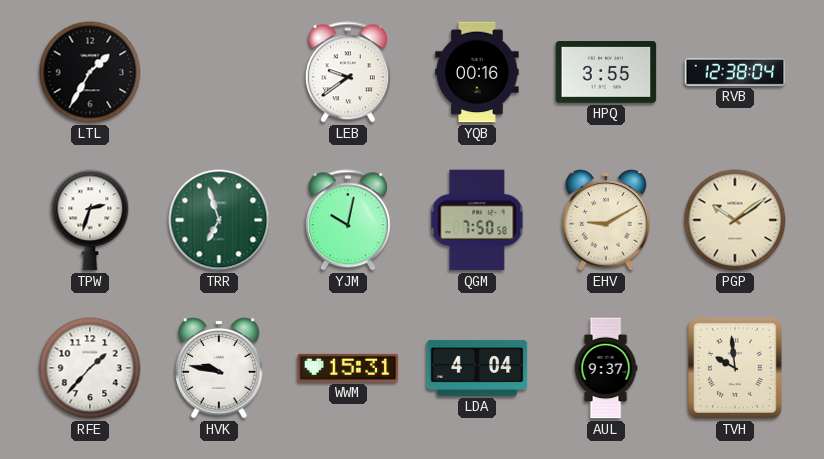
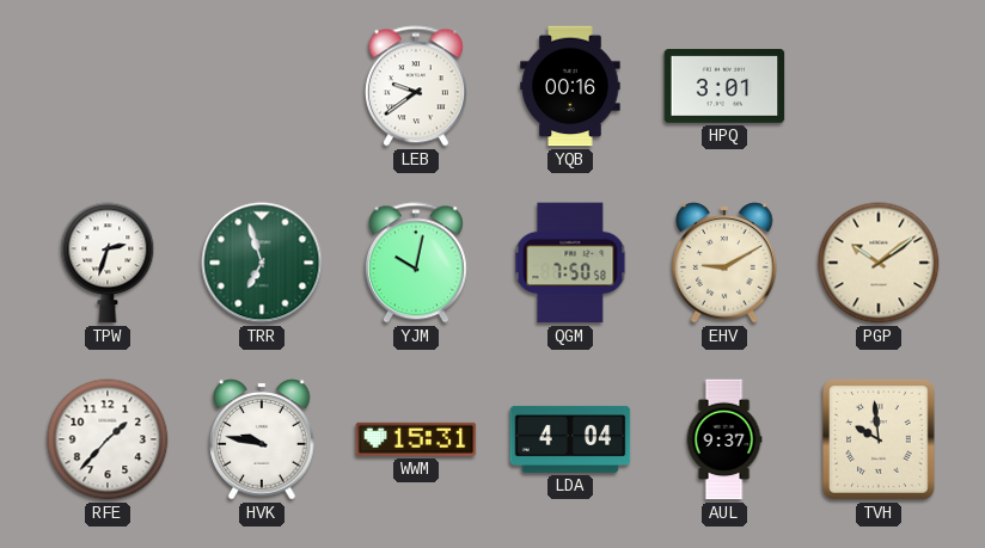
LTL: 1:35 -> none (90, 72)
HPQ: 3:55 -> 3:01 (724, 87)
RVB: 12:38 -> none (735, 73)
